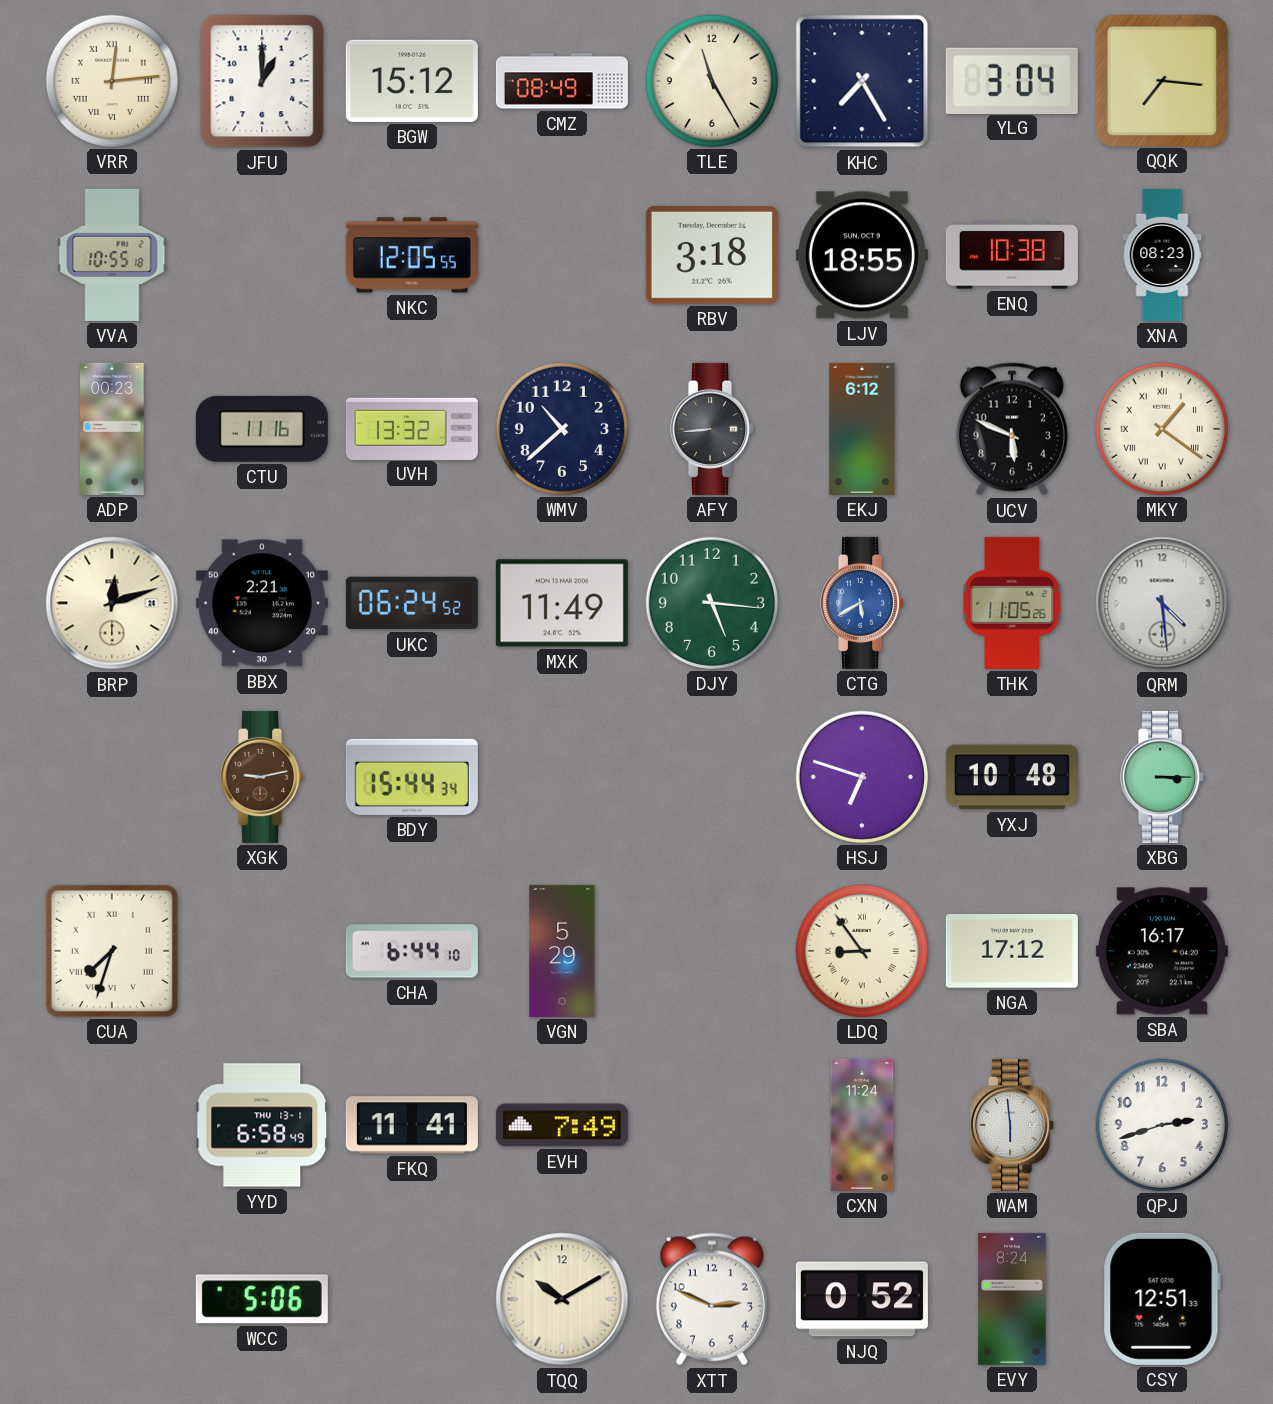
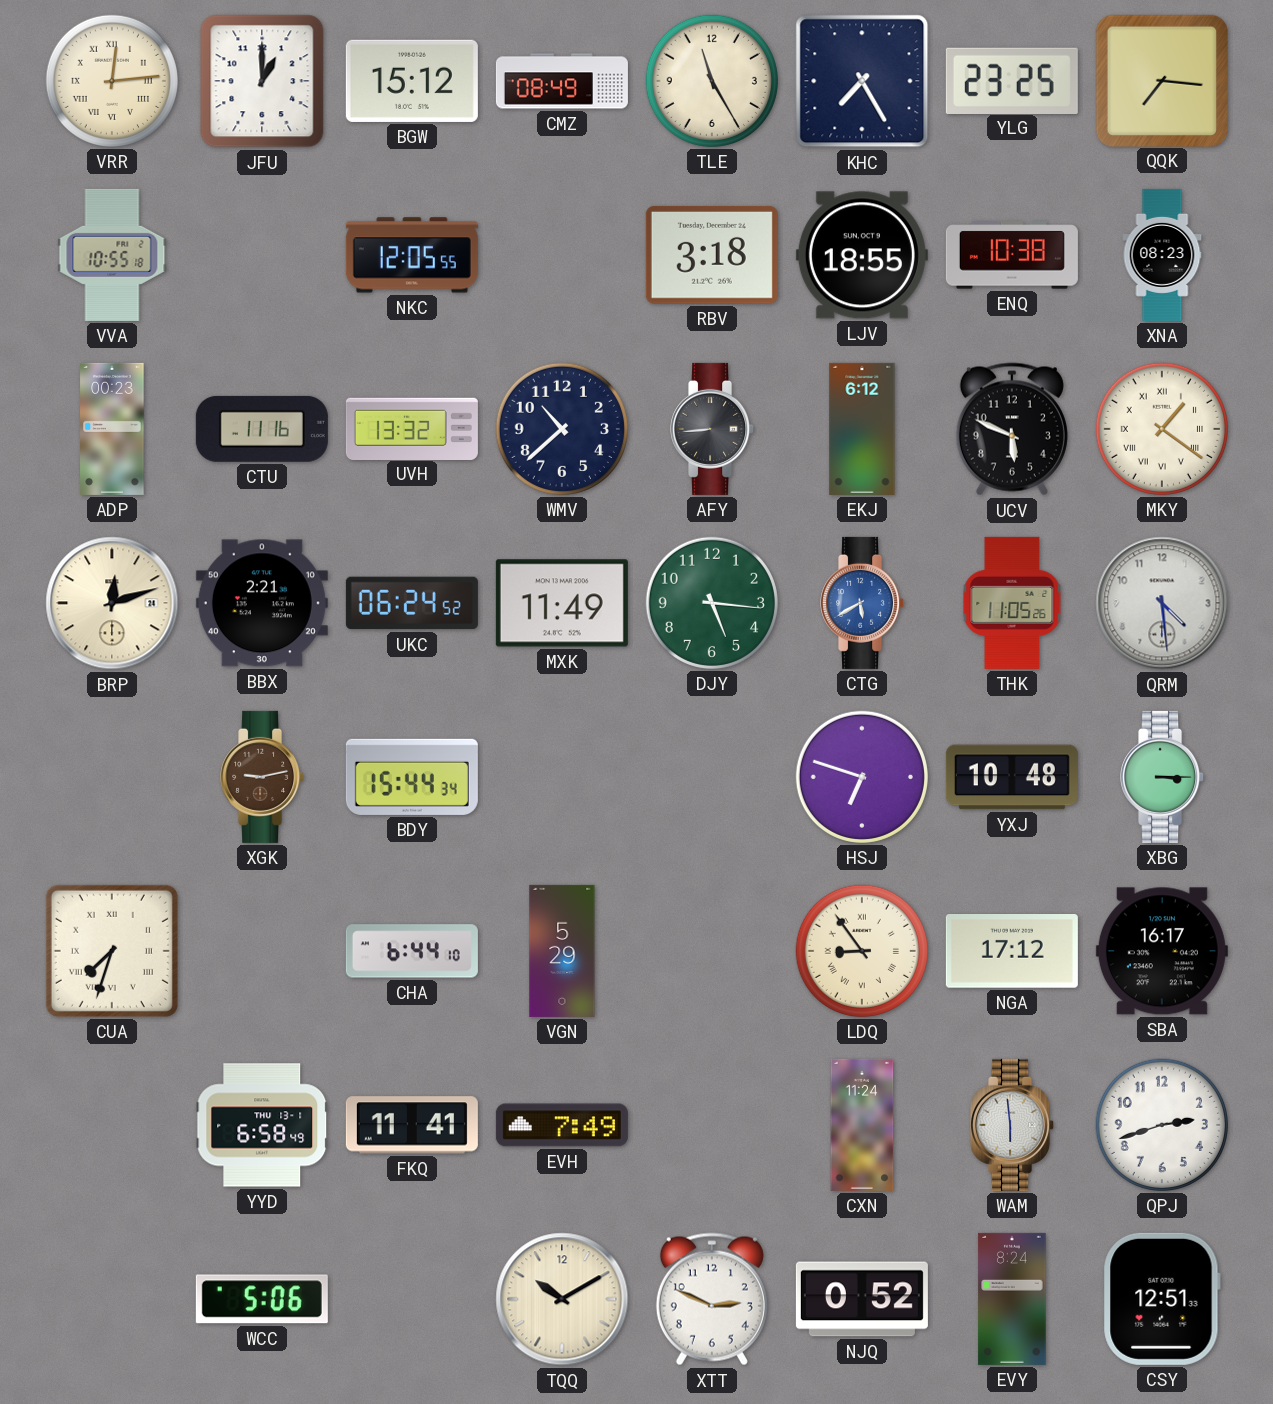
YLG: 3:04 -> 23:25 (1012, 80)
